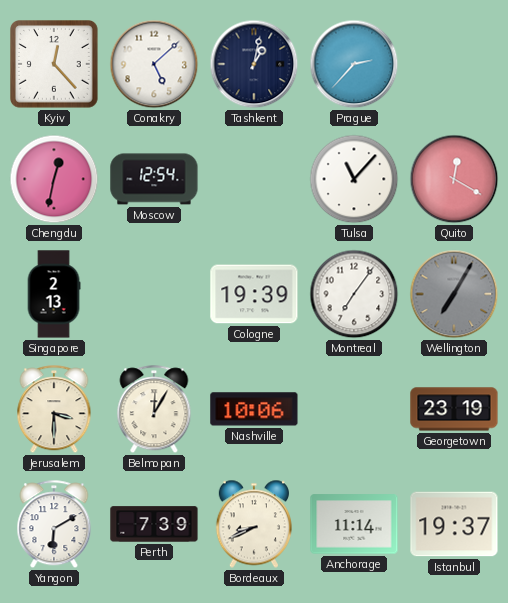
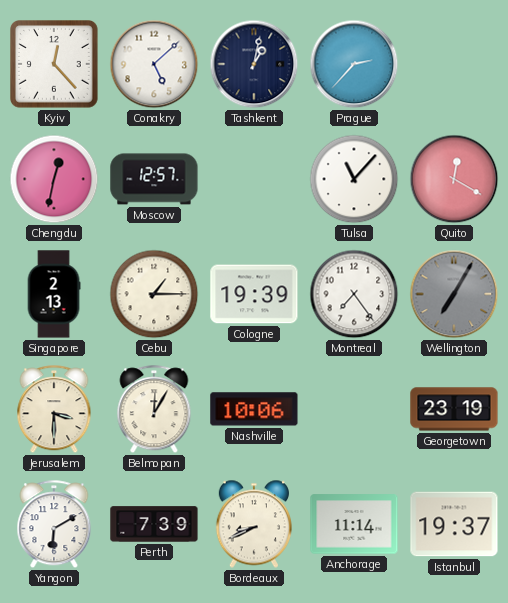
Moscow: 12:54 -> 12:57 (154, 179)
Cebu: none -> 1:15 (154, 294)
Montreal: 7:06 -> 7:24 (354, 294)
